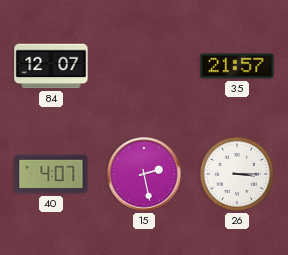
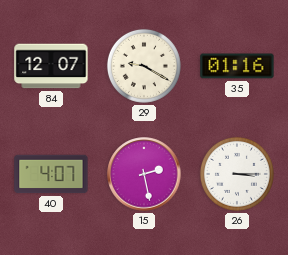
29: none -> 9:20 (144, 66)
35: 21:57 -> 01:16 (237, 66)
